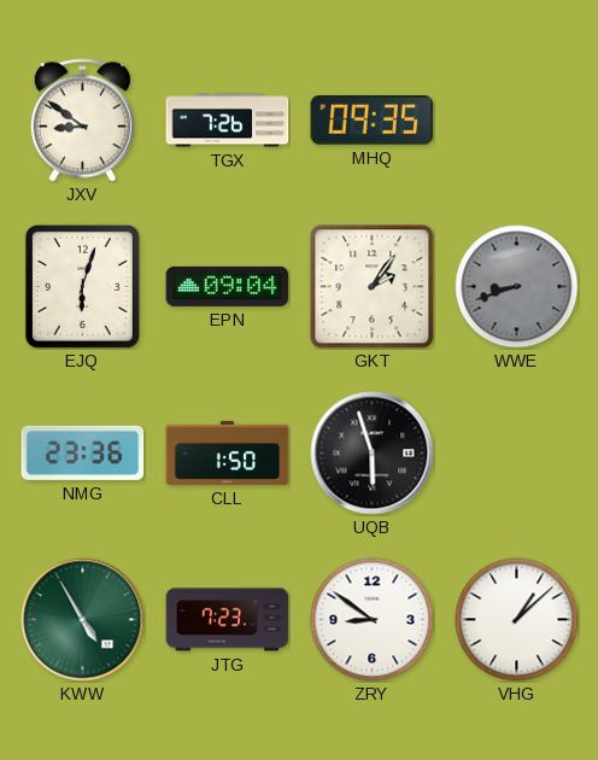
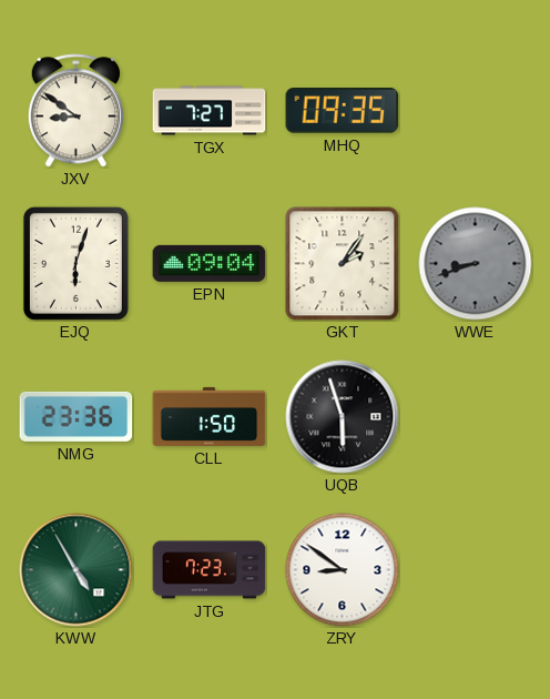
TGX: 7:26 -> 7:27 (210, 111)
VHG: 1:08 -> none (517, 620)
